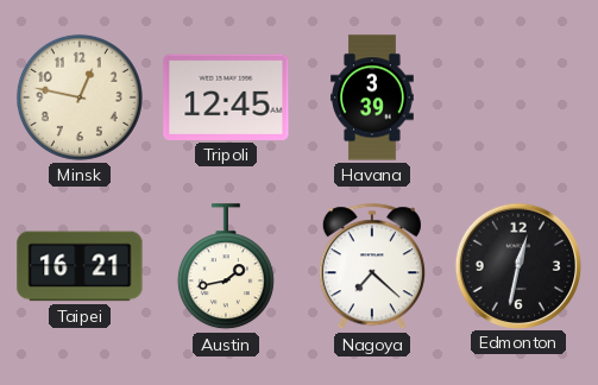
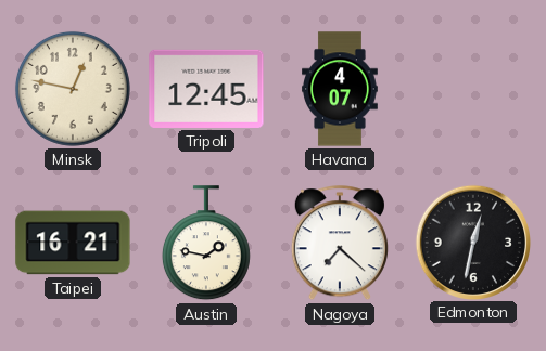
Havana: 3:39 -> 4:07 (341, 89)
Austin: 1:43 -> 1:47 (206, 244)
